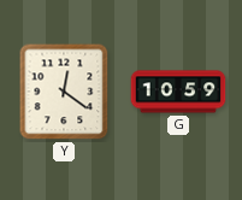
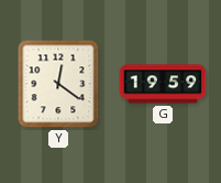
G: 10:59 -> 19:59 (163, 84)
